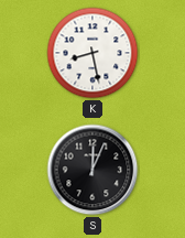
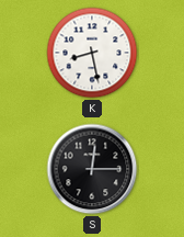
S: 12:04 -> 12:15 (92, 169)
